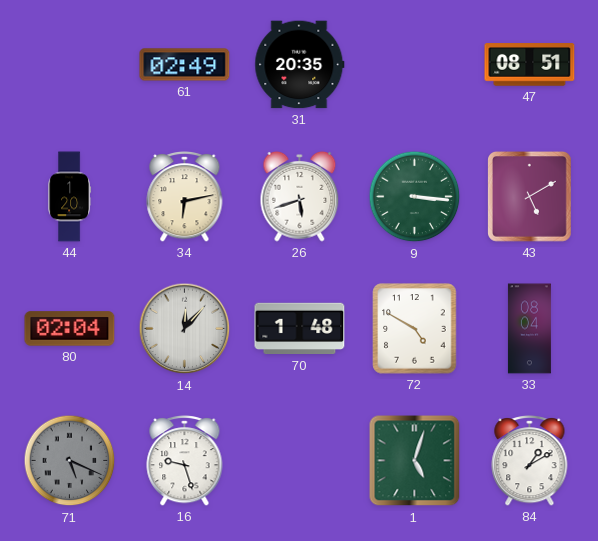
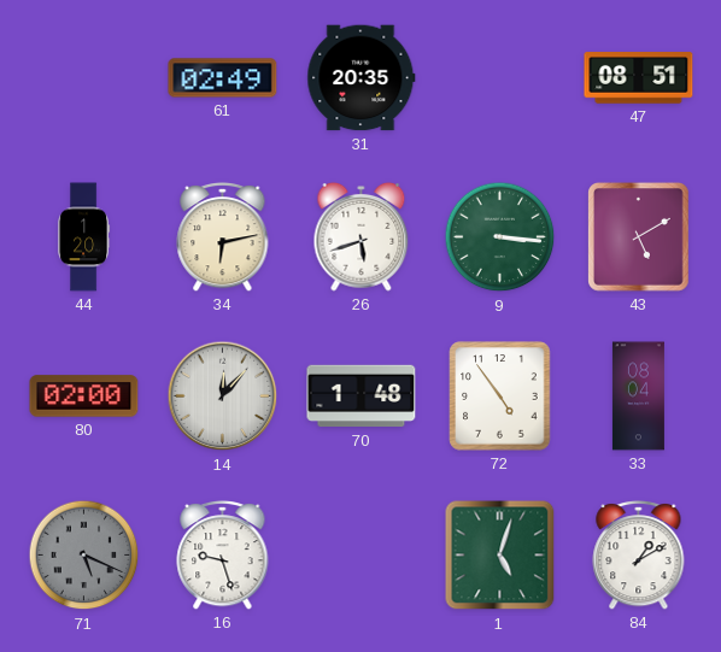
80: 02:04 -> 02:00 (84, 397)
72: 4:50 -> 4:54 (500, 397)
